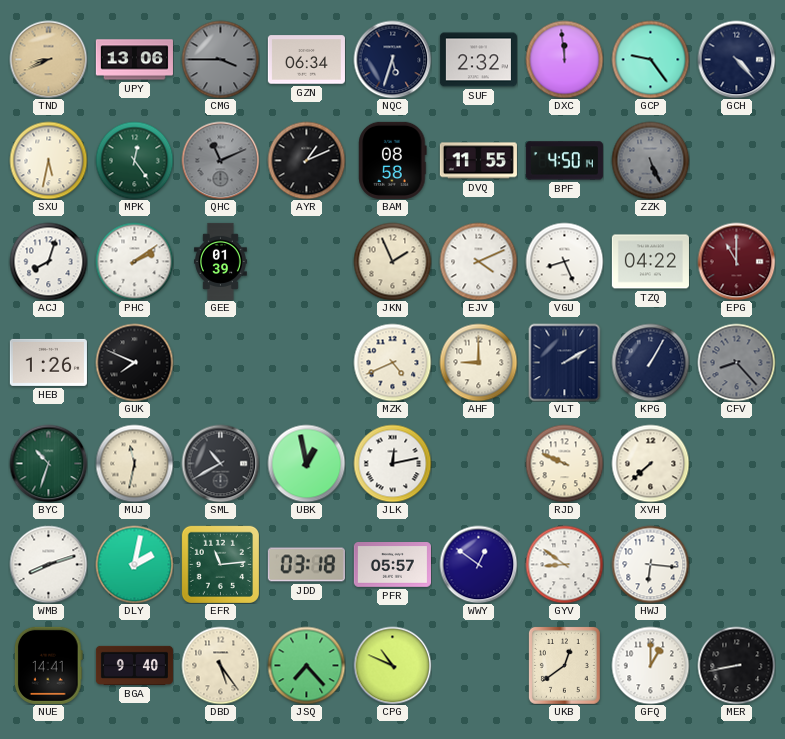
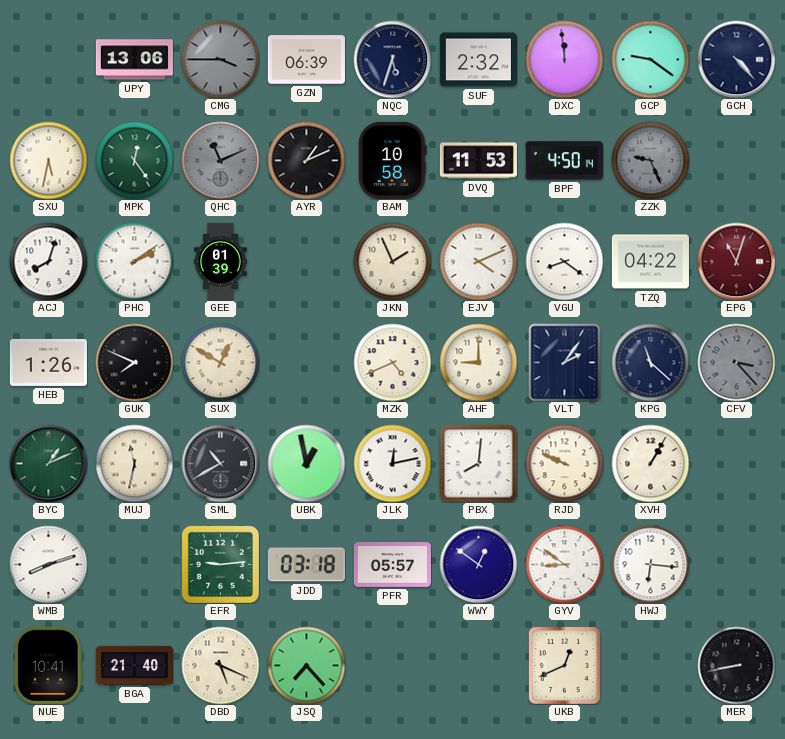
TND: 8:41 -> none (48, 59)
GZN: 06:34 -> 06:39 (306, 60)
GCP: 9:24 -> 9:21 (650, 59)
BAM: 08:58 -> 10:58 (393, 160)
DVQ: 11:55 -> 11:53 (478, 161)
ZZK: 5:26 -> 9:26 (650, 160)
VGU: 8:26 -> 8:21 (564, 261)
EPG: 11:00 -> 11:03 (736, 261)
SUX: none -> 12:50 (220, 362)
VLT: 2:10 -> 2:06 (565, 362)
KPG: 1:05 -> 11:22 (650, 362)
CFV: 8:23 -> 3:23 (736, 362)
BYC: 10:33 -> 1:11 (48, 463)
PBX: none -> 8:01 (478, 463)
XVH: 7:38 -> 1:05 (650, 463)
DLY: 2:02 -> none (134, 564)
EFR: 11:14 -> 9:14 (220, 564)
NUE: 14:41 -> 10:41 (48, 665)
BGA: 9:40 -> 21:40 (134, 665)
DBD: 5:24 -> 5:19 (220, 665)
CPG: 10:49 -> none (392, 665)
UKB: 12:39 -> 12:41 (564, 665)
GFQ: 1:00 -> none (650, 665)
